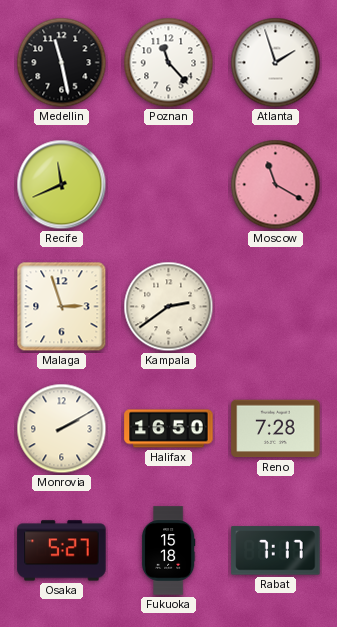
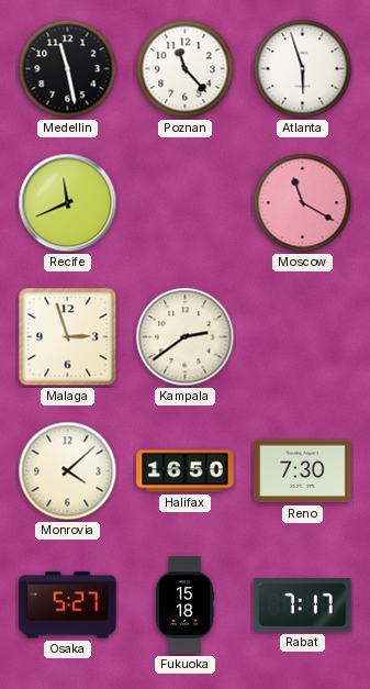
Atlanta: 1:57 -> 5:57 (303, 69)
Monrovia: 2:10 -> 4:08 (68, 471)
Reno: 7:28 -> 7:30 (303, 471)
